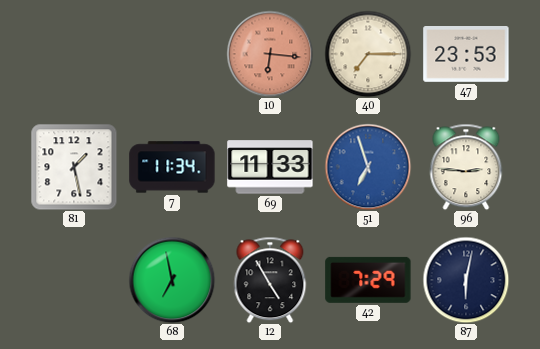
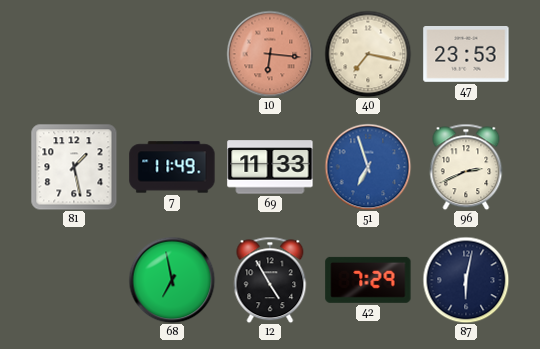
40: 7:15 -> 7:17 (368, 54)
7: 11:34 -> 11:49 (172, 167)
96: 2:46 -> 2:41 (466, 167)
